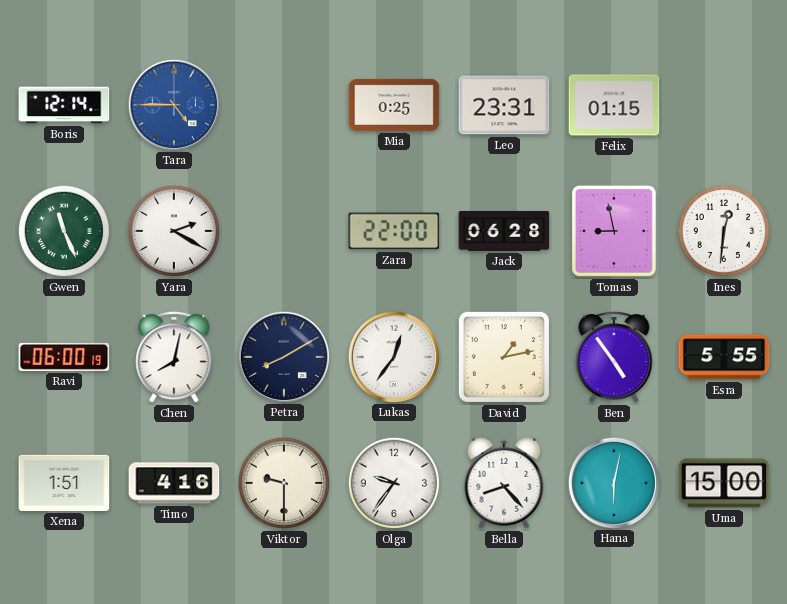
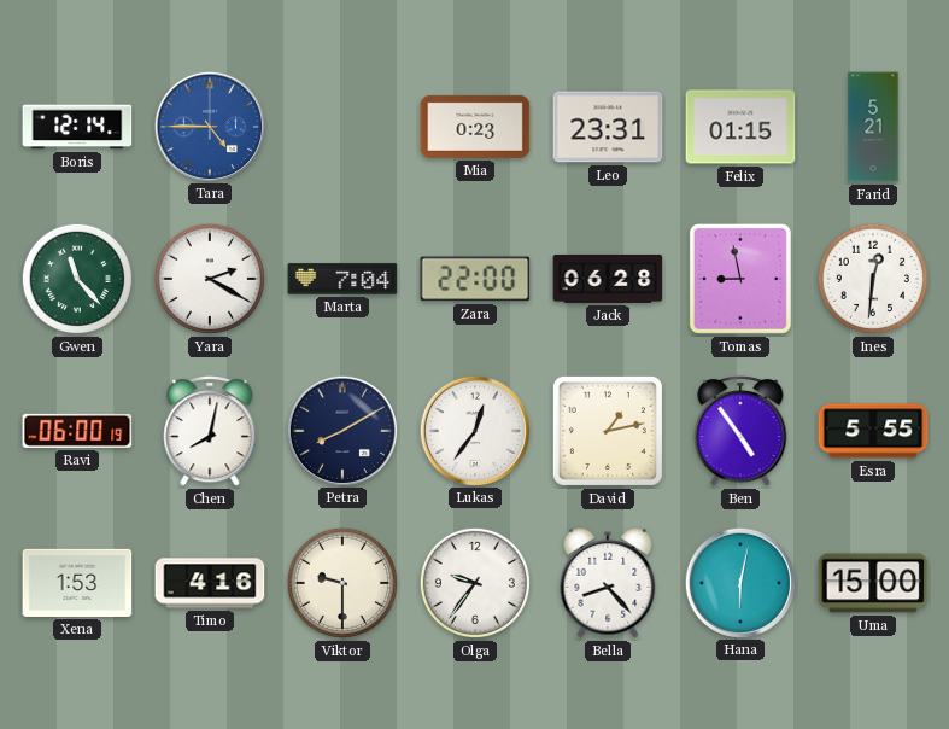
Mia: 0:25 -> 0:23 (475, 127)
Farid: none -> 5:21 (873, 127)
Gwen: 11:26 -> 11:23 (77, 279)
Marta: none -> 7:04 (342, 279)
Xena: 1:51 -> 1:53 (77, 583)
